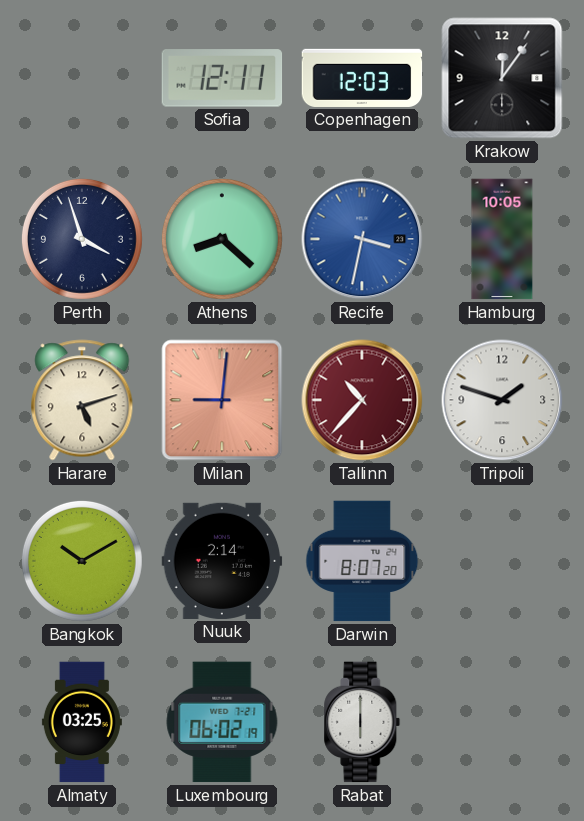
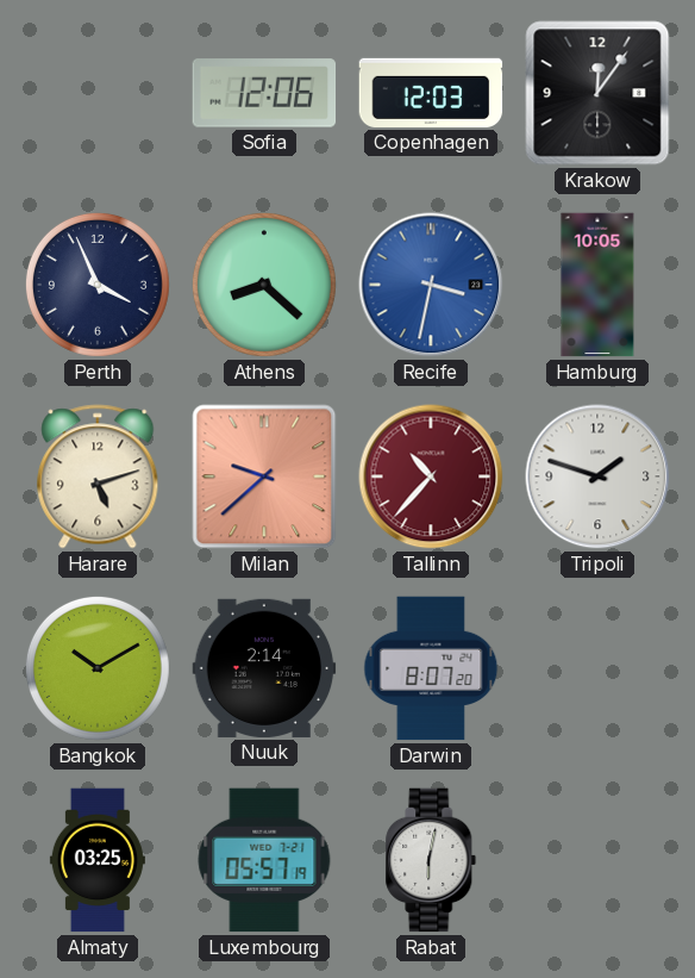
Sofia: 12:11 -> 12:06 (264, 93)
Perth: 3:57 -> 3:56 (98, 285)
Milan: 9:01 -> 9:38 (264, 476)
Luxembourg: 06:02 -> 05:57 (264, 860)
Rabat: 6:00 -> 6:02 (431, 860)
